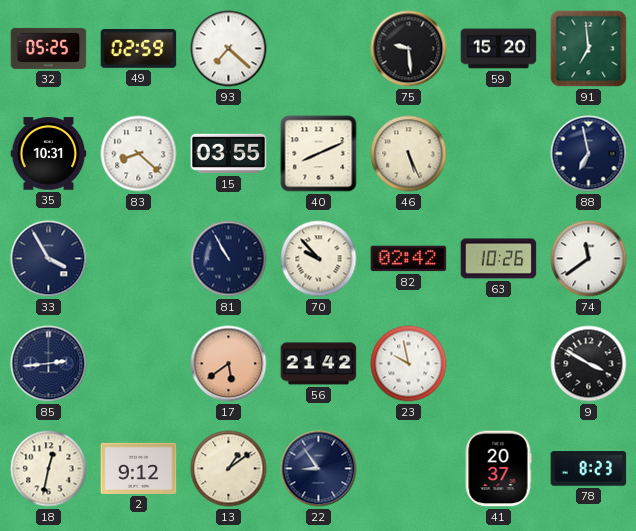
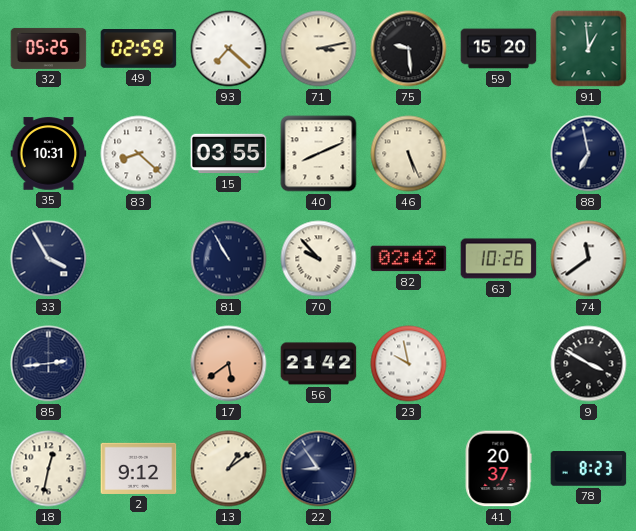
71: none -> 3:13 (319, 49)
91: 6:59 -> 12:59 (589, 49)
